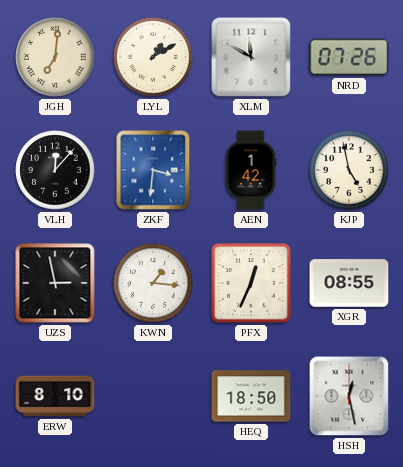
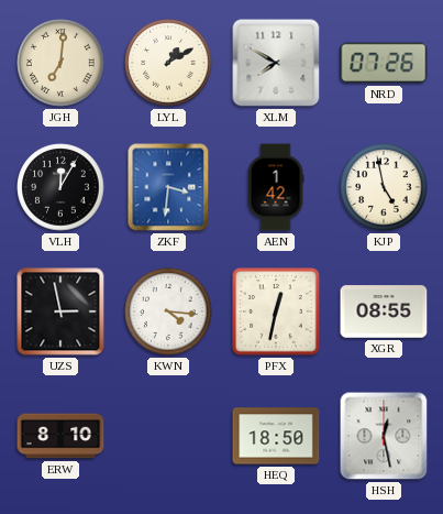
XLM: 11:50 -> 7:50 (276, 63)
VLH: 12:07 -> 12:05 (60, 187)
KWN: 1:16 -> 4:16 (168, 311)
PFX: 12:34 -> 12:32 (276, 311)
